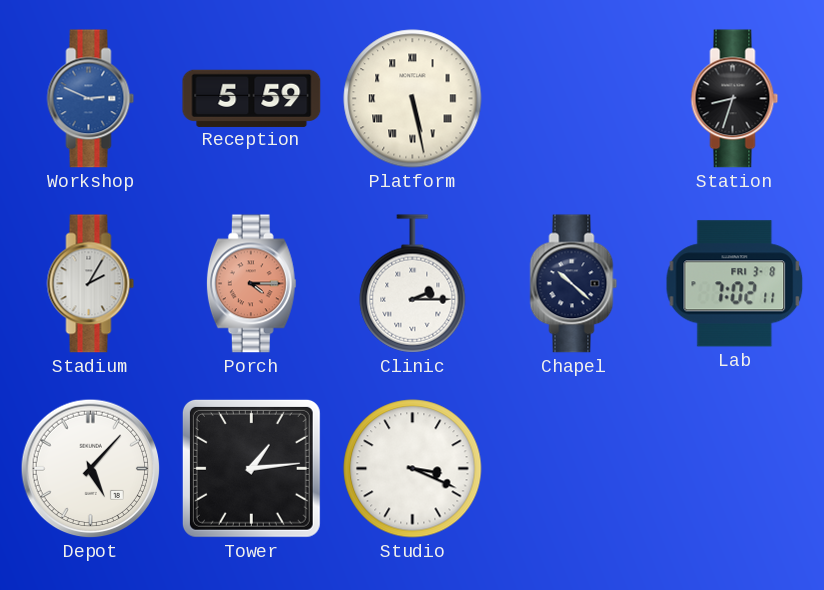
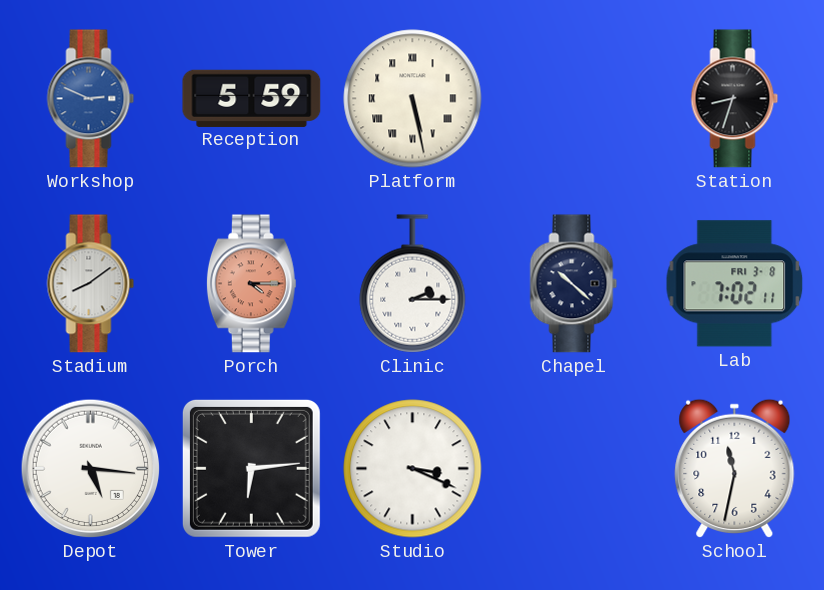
Stadium: 2:05 -> 8:09 (91, 284)
Depot: 5:07 -> 5:16 (91, 469)
Tower: 1:14 -> 6:14 (251, 468)
School: none -> 11:32 (735, 469)
